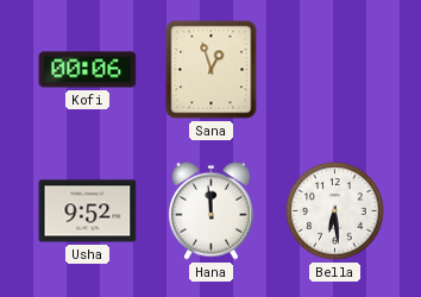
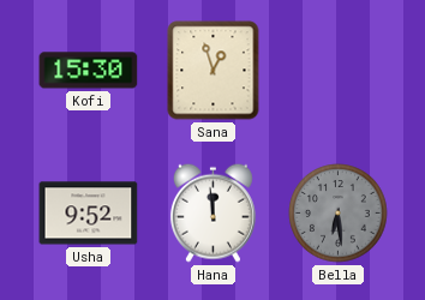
Kofi: 00:06 -> 15:30 (89, 71)
Bella dial: white -> grey (339, 214)
